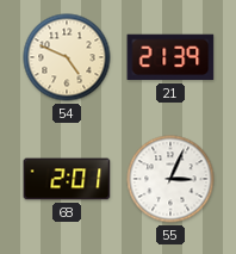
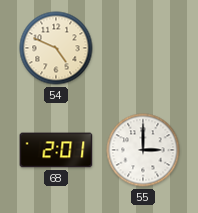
21: 21:39 -> none (170, 57)
55: 3:04 -> 3:00 (143, 150)
